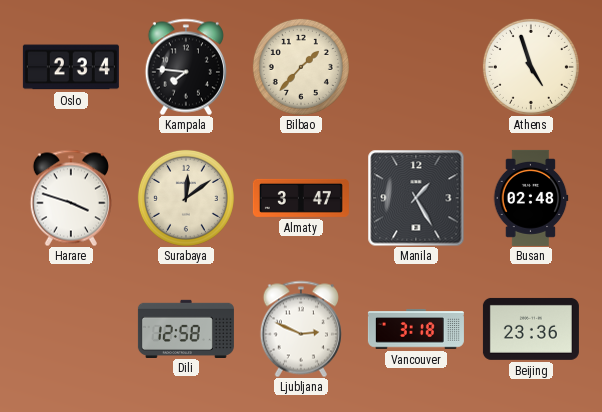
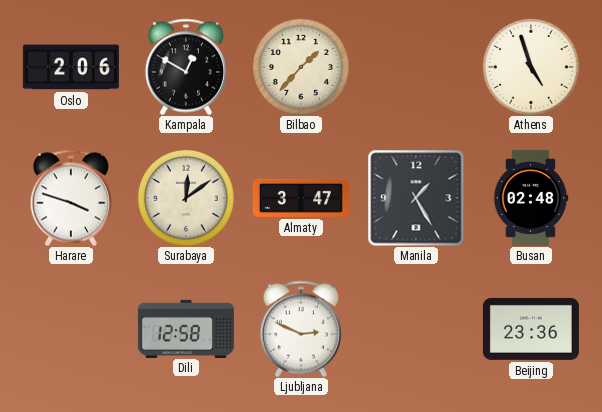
Oslo: 2:34 -> 2:06 (71, 67)
Kampala: 7:46 -> 12:50 (186, 67)
Vancouver: 3:18 -> none (416, 329)
